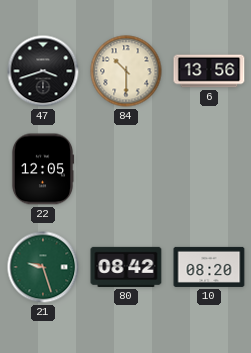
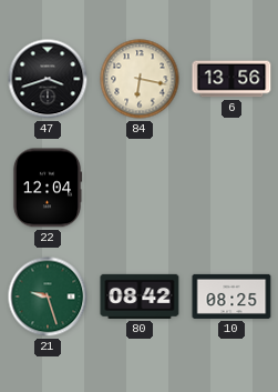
84: 10:30 -> 6:17 (140, 79)
22: 12:05 -> 12:04 (48, 188)
10: 08:20 -> 08:25 (231, 296)
